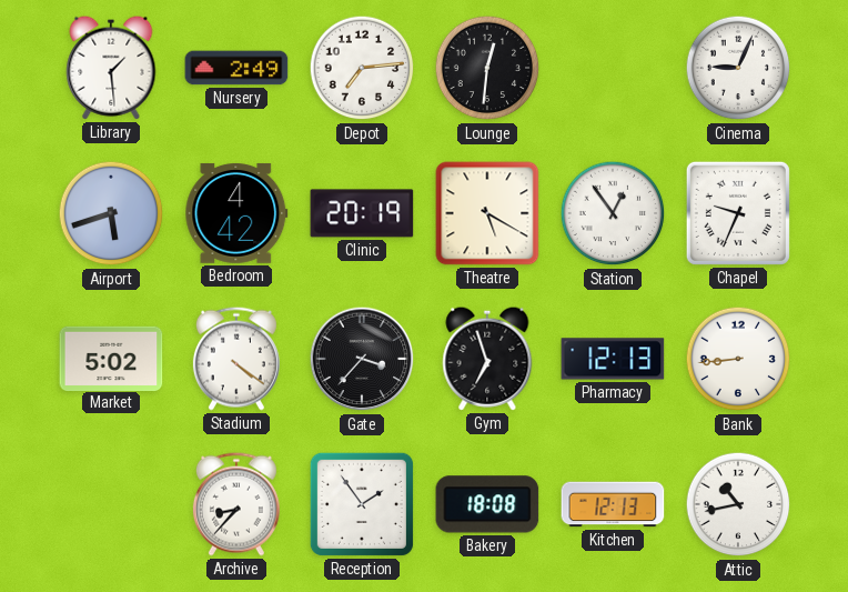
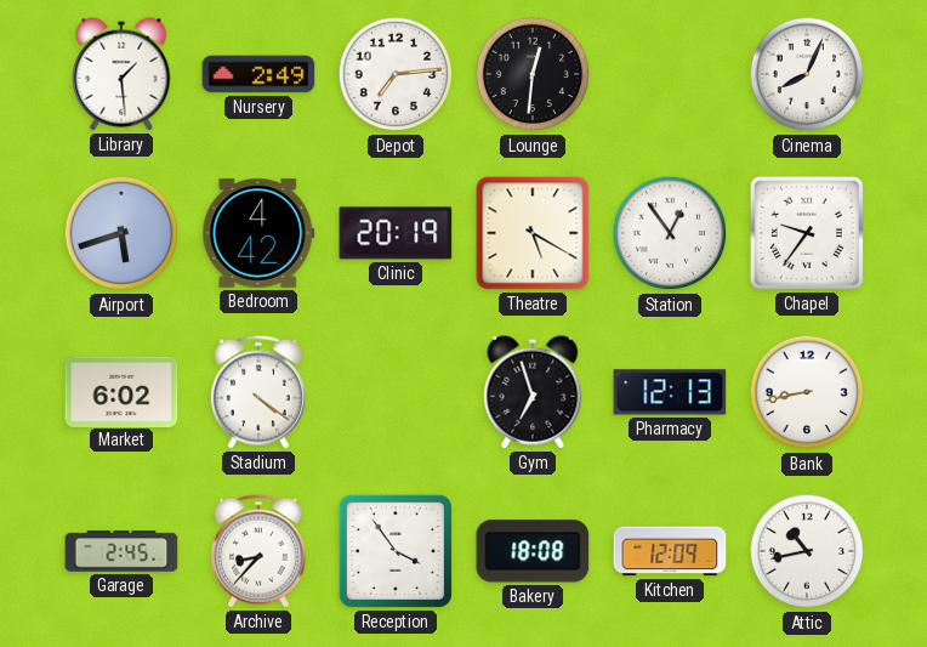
Cinema: 9:04 -> 8:04 (807, 74)
Chapel: 9:34 -> 9:36 (807, 233)
Market: 5:02 -> 6:02 (121, 391)
Gate: 3:37 -> none (362, 359)
Bank: 8:44 -> 8:43 (807, 392)
Garage: none -> 2:45 (121, 551)
Reception: 1:54 -> 3:54 (396, 551)
Kitchen: 12:13 -> 12:09 (670, 551)
